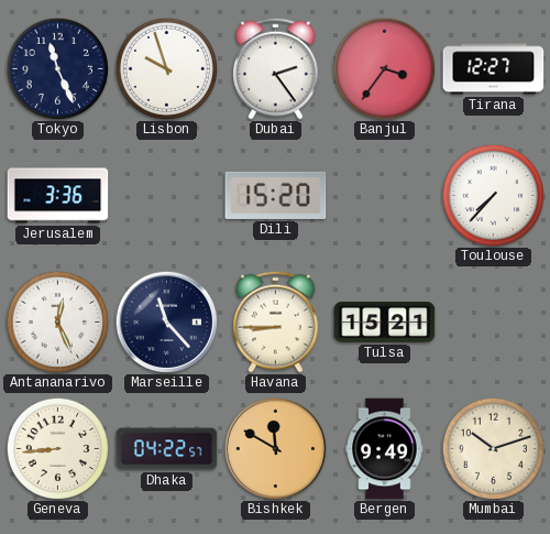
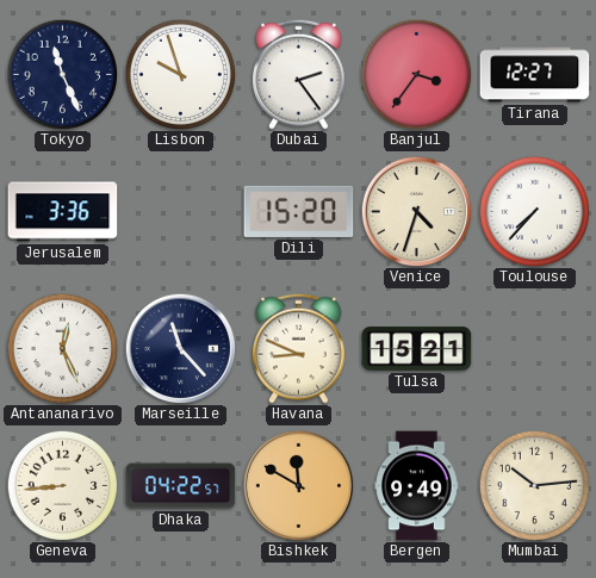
Venice: none -> 4:33 (416, 211)
Havana: 8:45 -> 8:49 (299, 348)
Mumbai: 10:12 -> 10:14 (534, 485)
